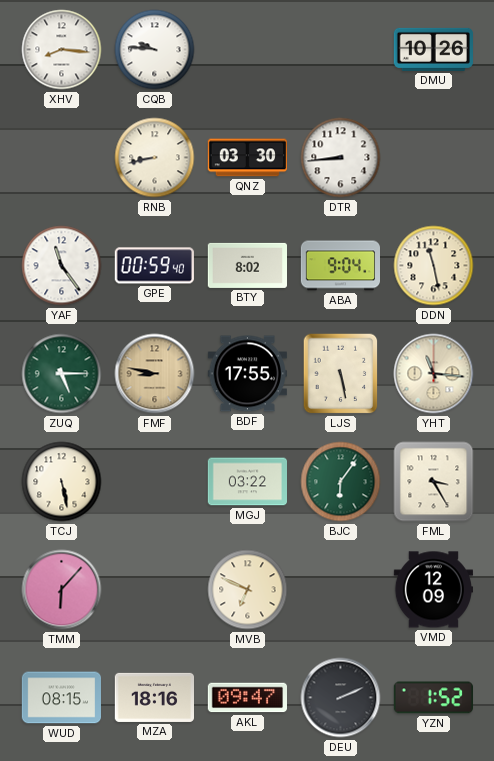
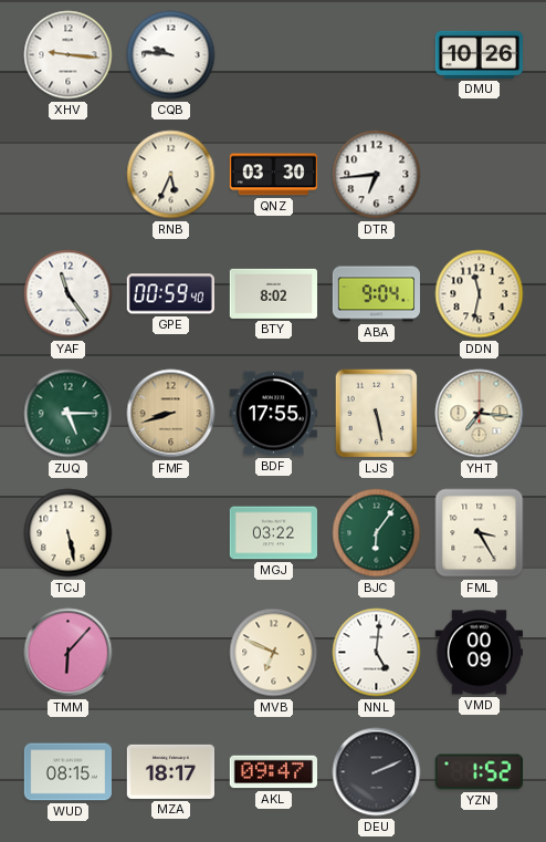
XHV: 8:16 -> 9:16 (69, 55)
RNB: 8:43 -> 5:34 (171, 175)
DTR: 8:44 -> 6:44 (377, 175)
DDN: 11:28 -> 11:32 (480, 294)
FMF: 8:47 -> 8:42 (171, 414)
YHT: 11:16 -> 7:16 (480, 414)
NNL: none -> 5:01 (377, 653)
VMD: 12:09 -> 00:09 (479, 653)
MZA: 18:16 -> 18:17 (170, 771)
